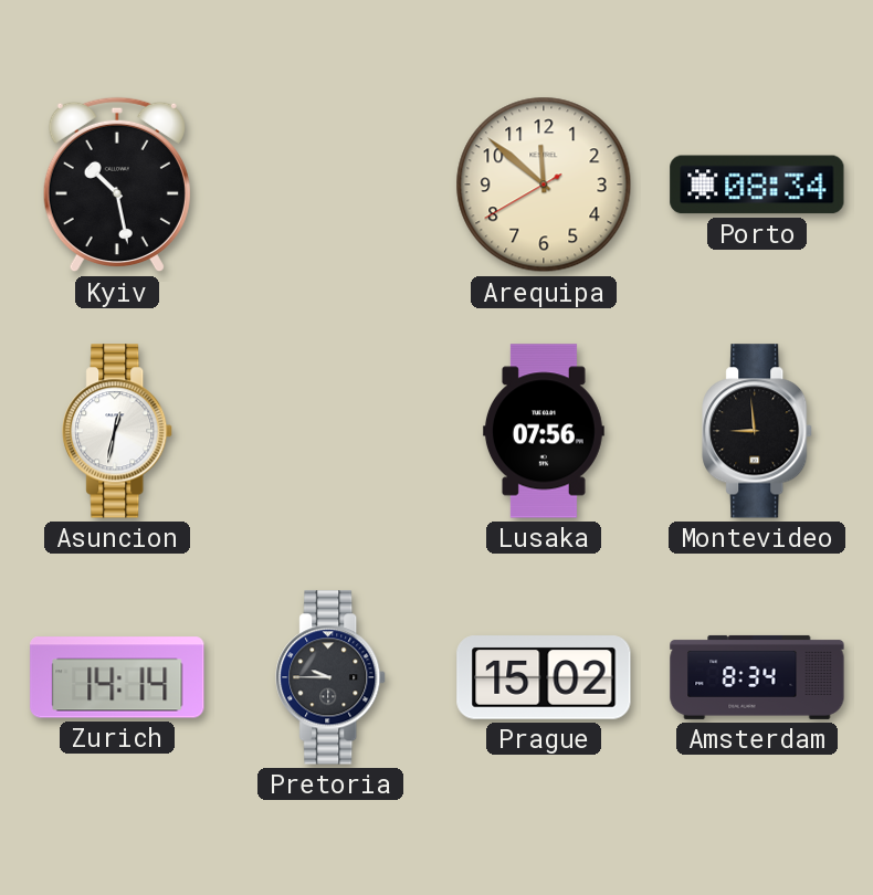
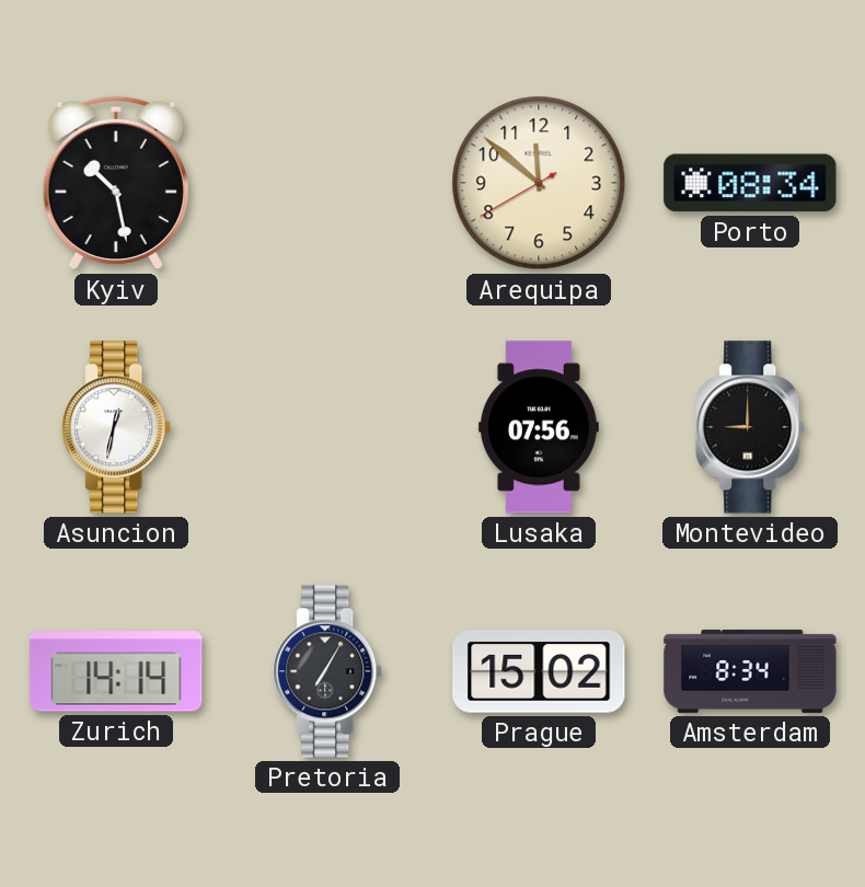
Montevideo: 8:59 -> 9:00 (751, 427)
Pretoria: 9:45 -> 7:05 (328, 671)
